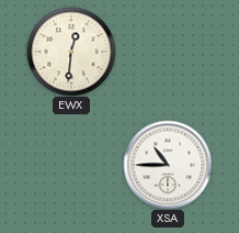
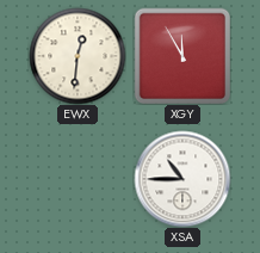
XGY: none -> 11:55 (181, 55)
